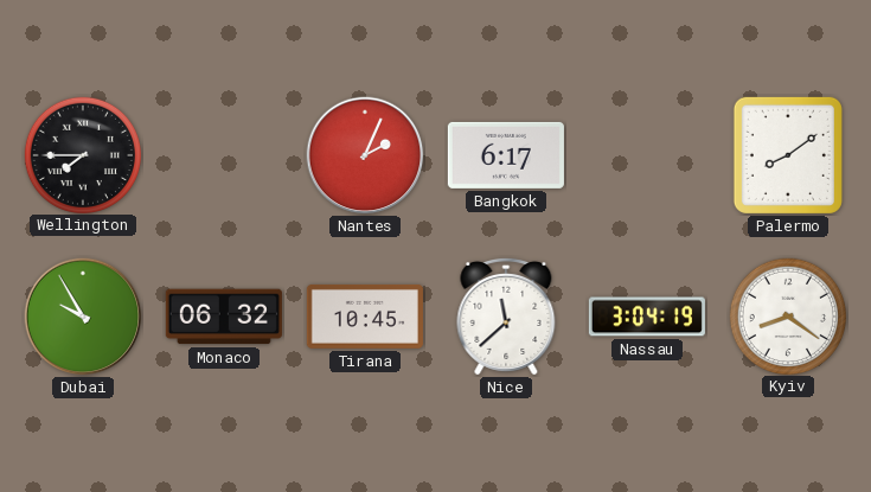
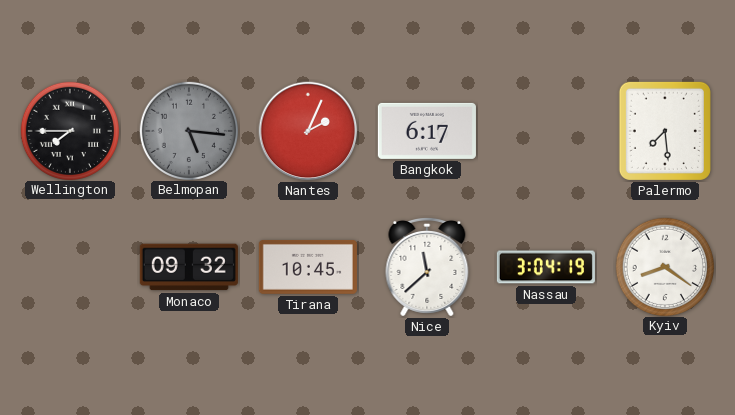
Belmopan: none -> 5:16 (188, 130)
Palermo: 8:09 -> 7:29 (665, 131)
Dubai: 9:55 -> none (83, 317)
Monaco: 06:32 -> 09:32 (189, 267)
